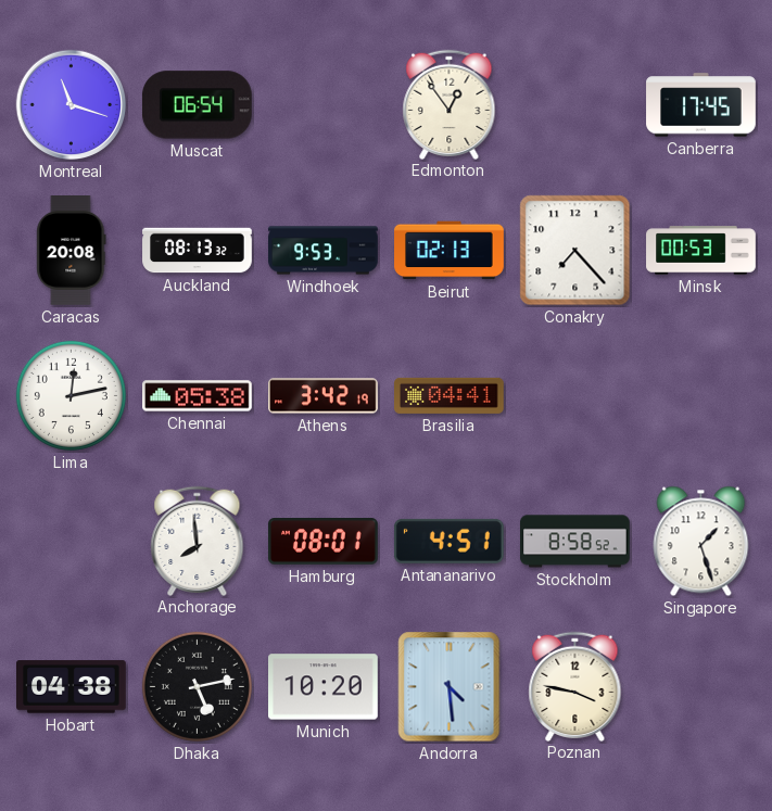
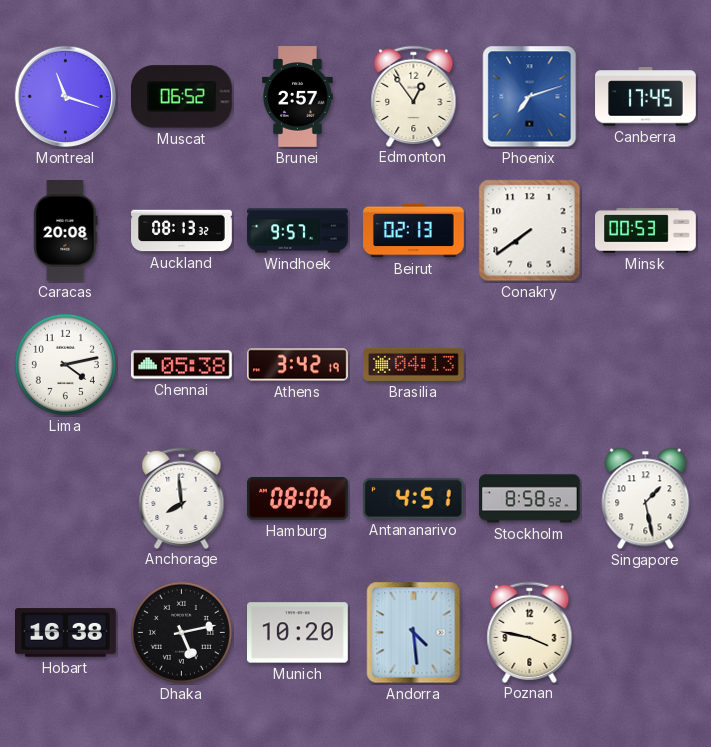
Muscat: 06:54 -> 06:52 (181, 97)
Brunei: none -> 2:57 (298, 97)
Phoenix: none -> 7:12 (530, 97)
Windhoek: 9:53 -> 9:57 (298, 231)
Conakry: 7:23 -> 7:39 (530, 231)
Lima: 12:13 -> 4:13 (65, 364)
Brasilia: 04:41 -> 04:13 (414, 364)
Hamburg: 08:01 -> 08:06 (298, 499)
Singapore: 1:27 -> 1:28 (646, 499)
Hobart: 04:38 -> 16:38 (66, 633)
